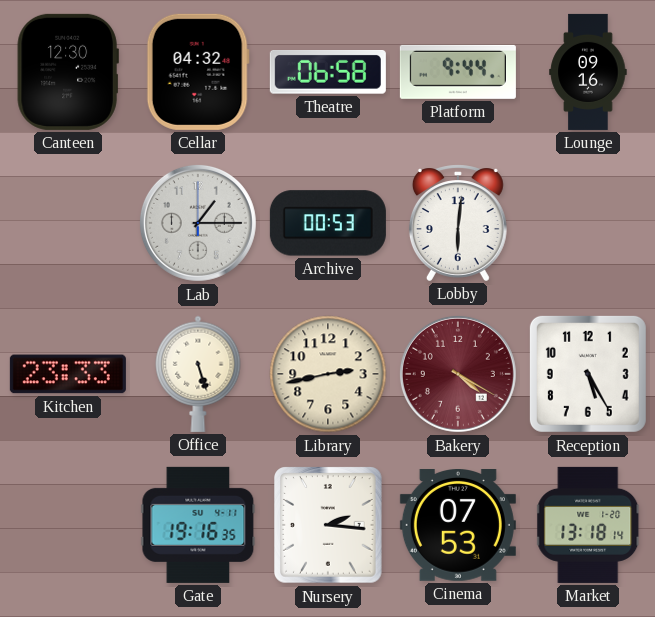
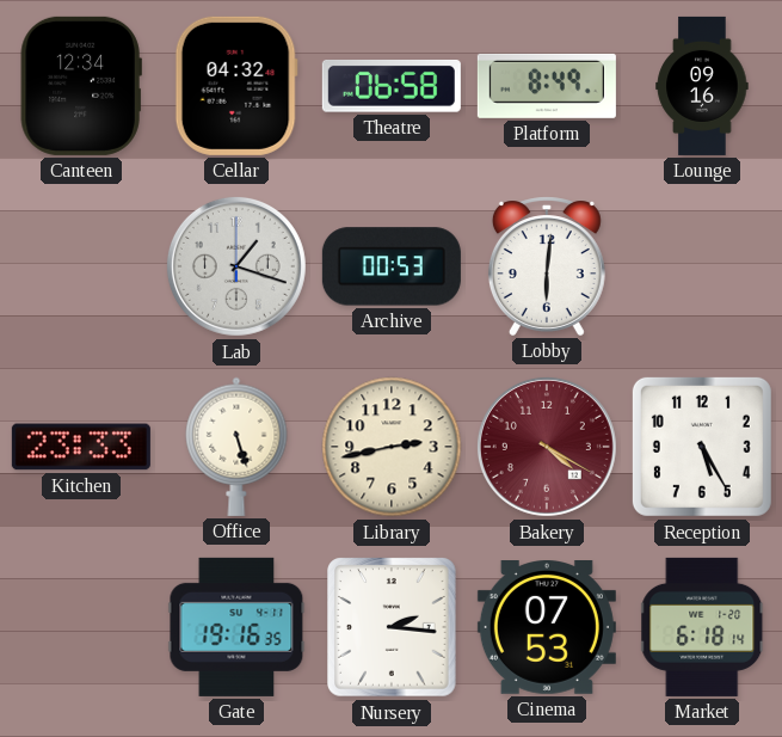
Canteen: 12:30 -> 12:34 (81, 86)
Platform: 9:44 -> 8:49 (547, 86)
Lab: 1:15 -> 1:18 (236, 266)
Market: 13:18 -> 6:18 (703, 627)
